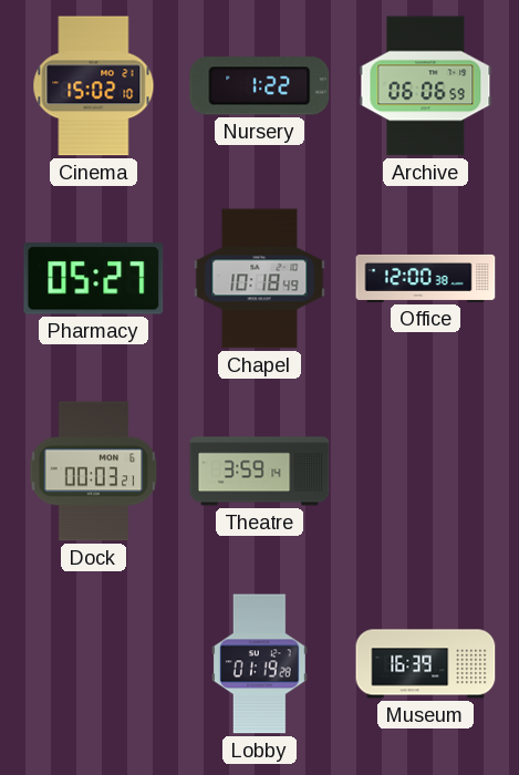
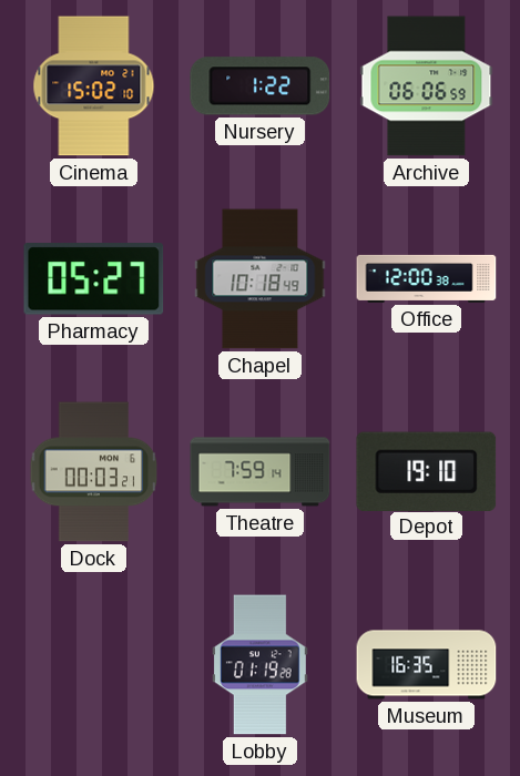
Theatre: 3:59 -> 7:59 (261, 472)
Depot: none -> 19:10 (427, 471)
Museum: 16:39 -> 16:35 (427, 665)
